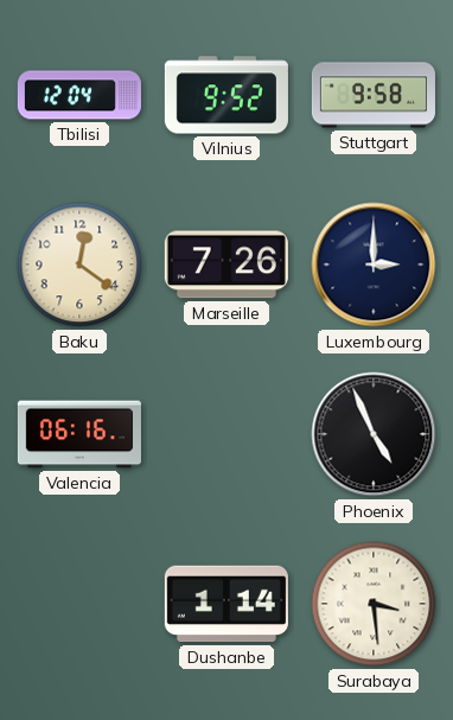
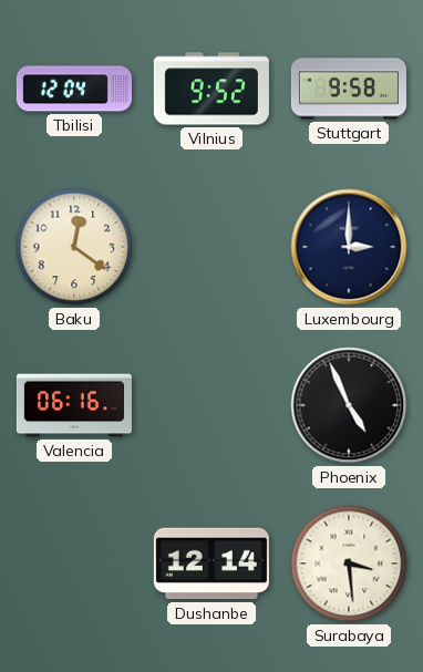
Marseille: 7:26 -> none (226, 265)
Dushanbe: 1:14 -> 12:14 (211, 564)
